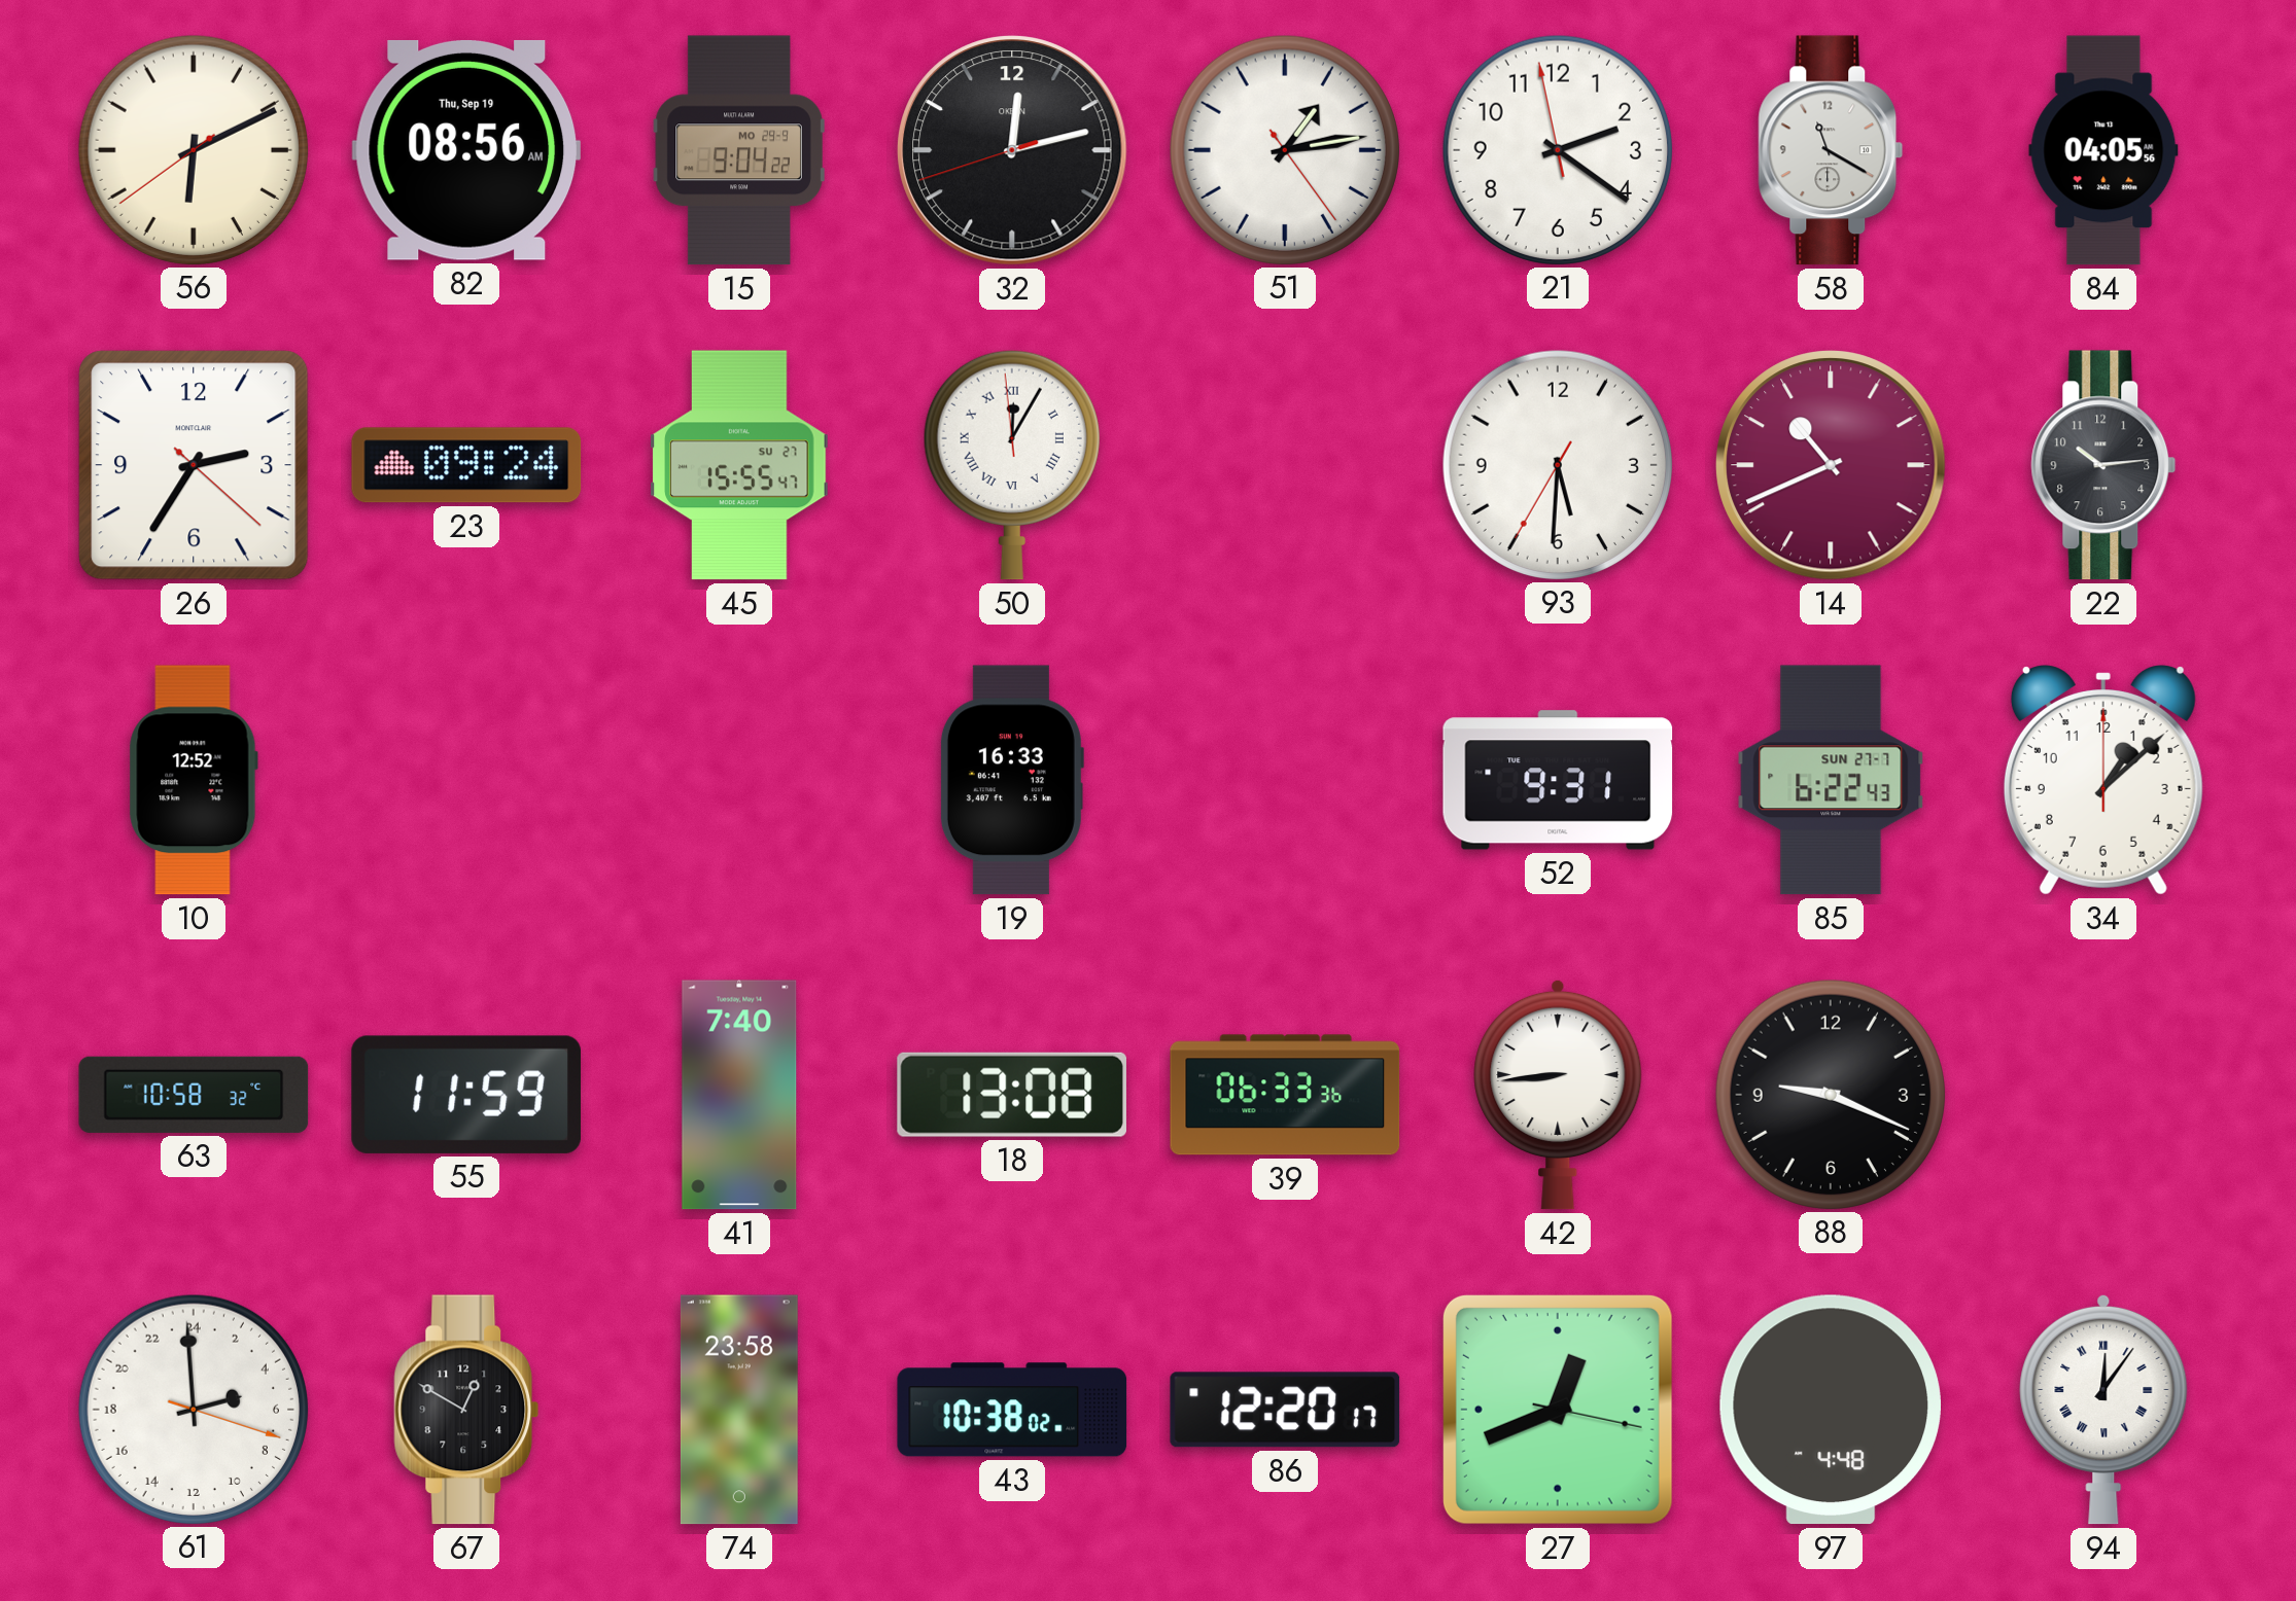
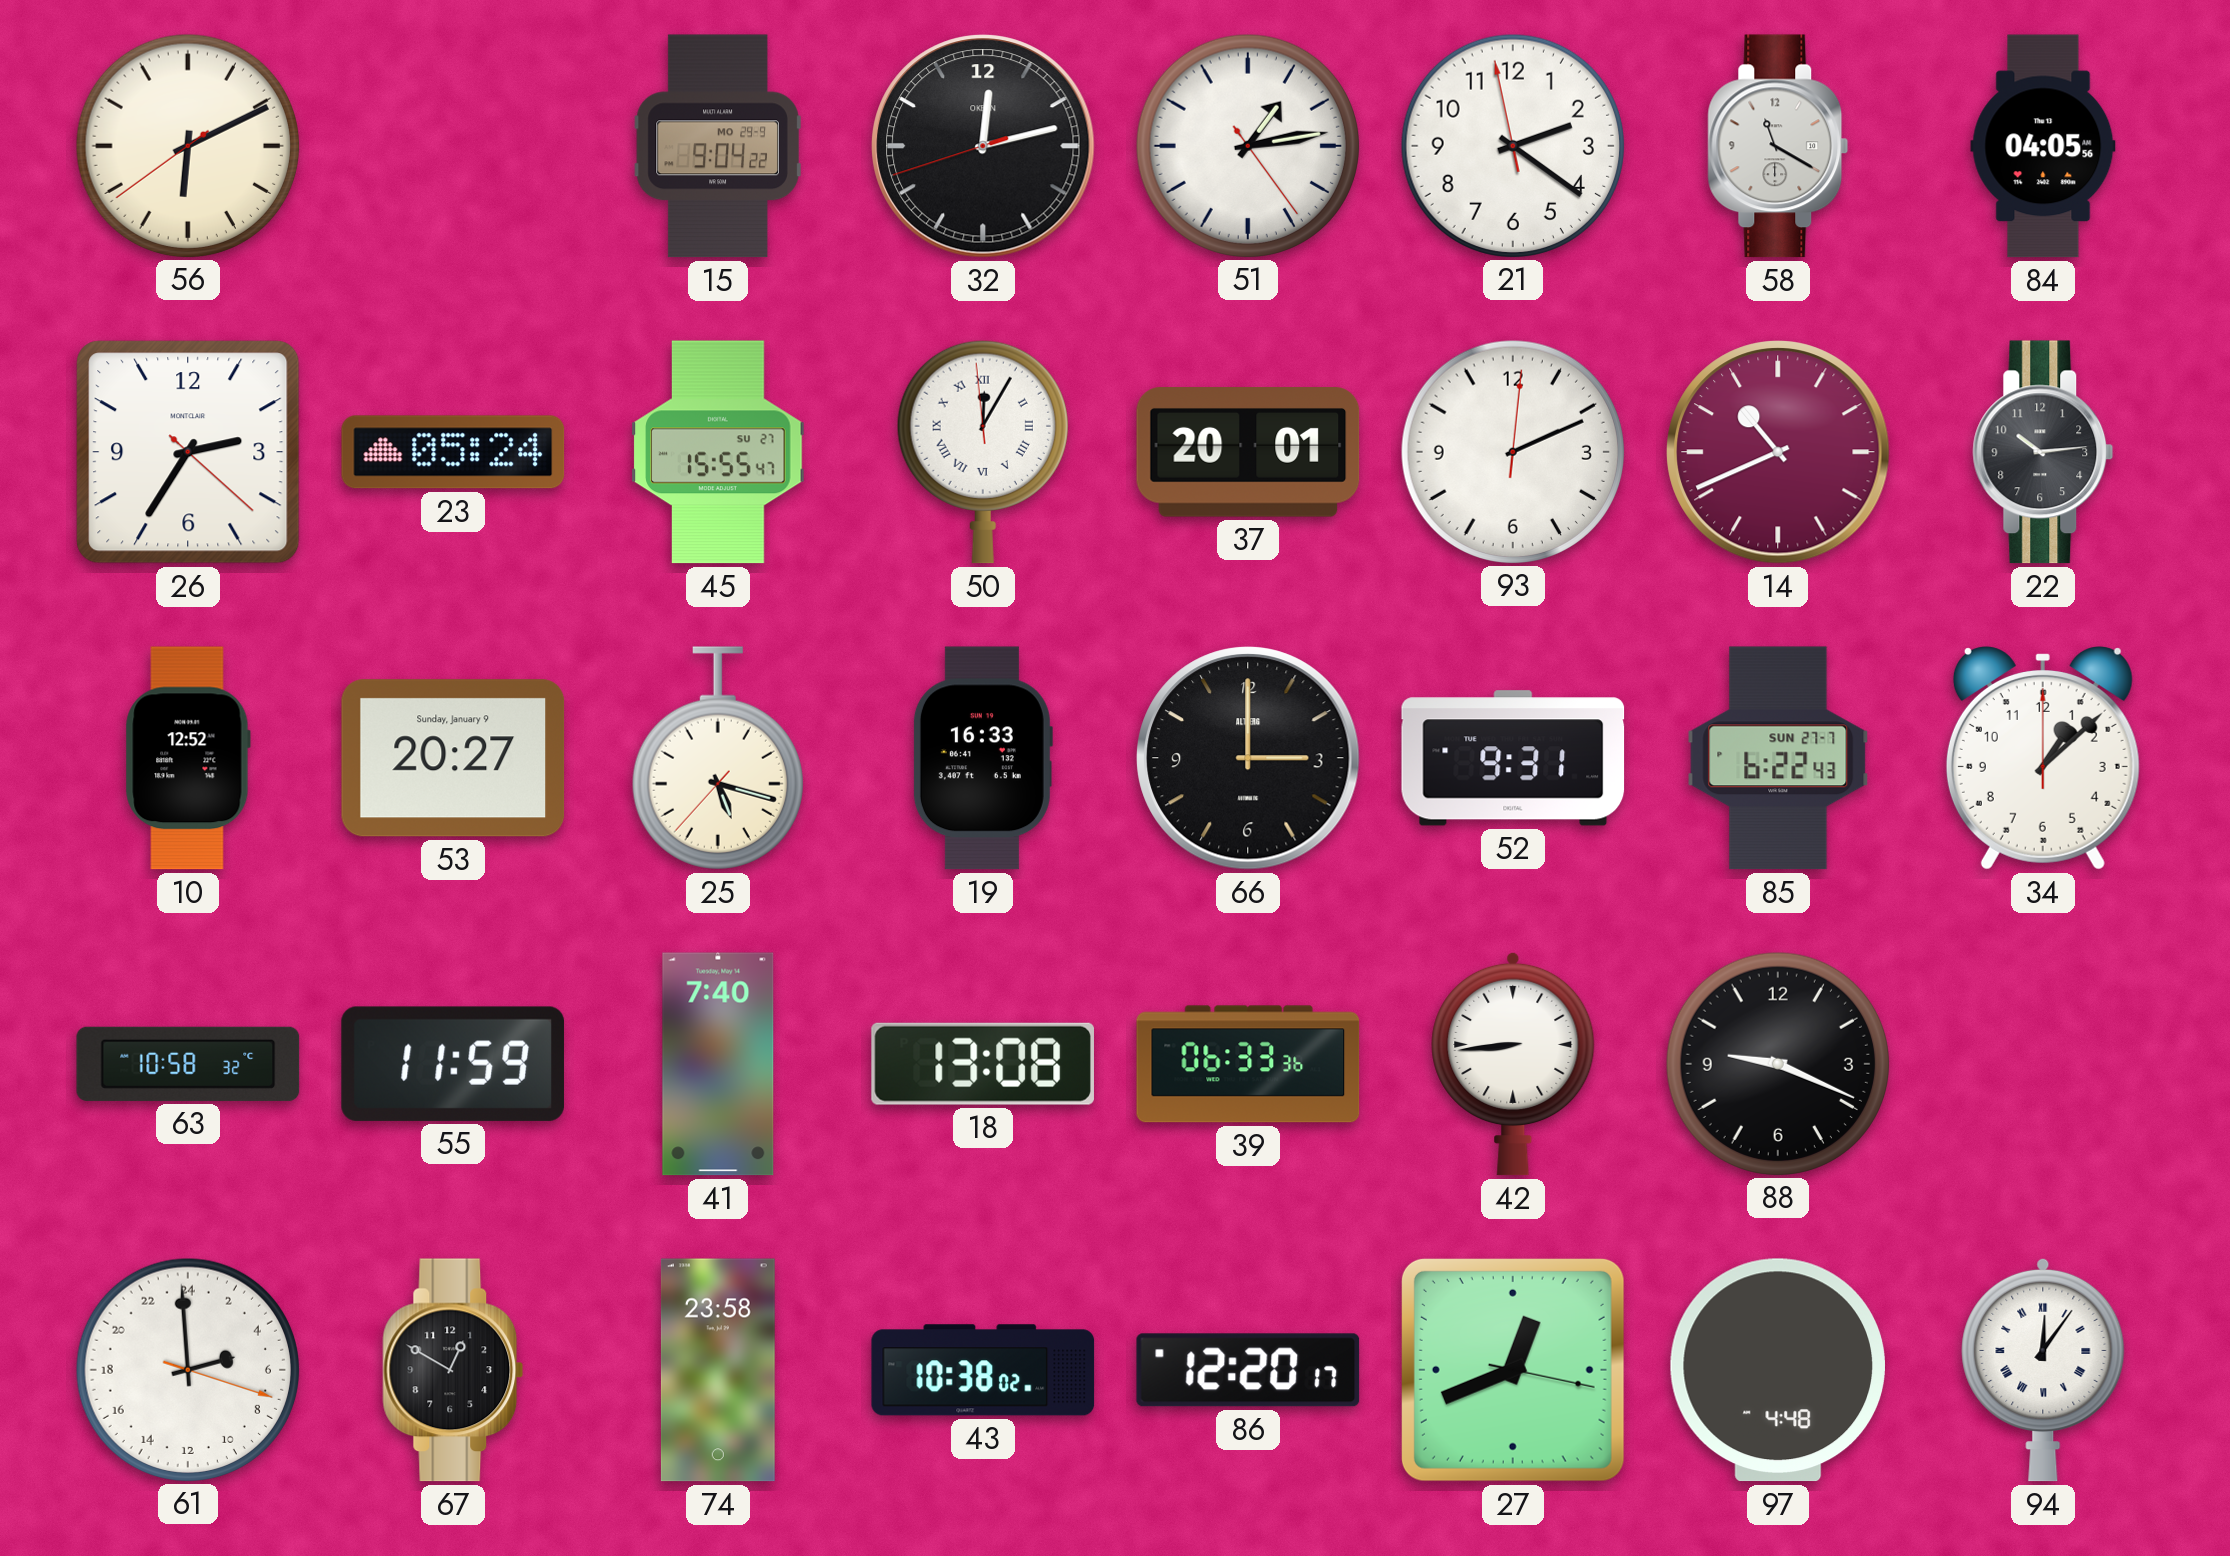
82: 08:56 -> none (466, 150)
23: 09:24 -> 05:24 (453, 452)
37: none -> 20:01 (1248, 452)
93: 5:30 -> 2:11 (1512, 451)
53: none -> 20:27 (453, 758)
25: none -> 5:17 (718, 758)
66: none -> 3:00 (1248, 758)
